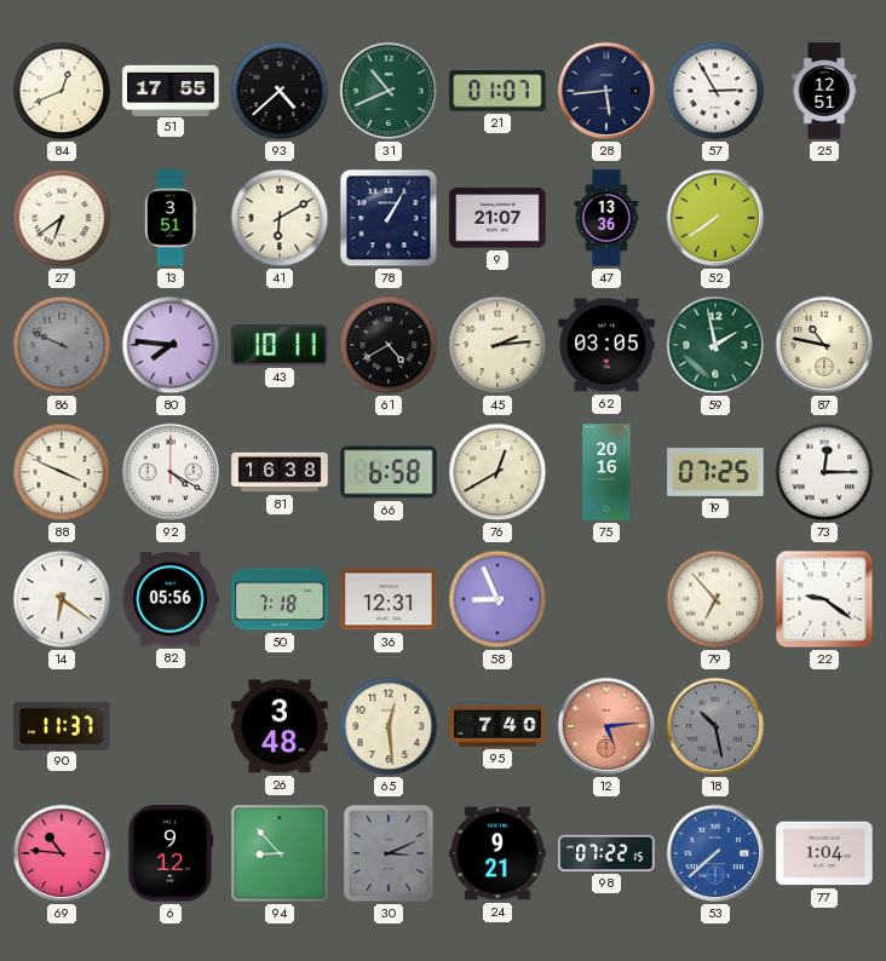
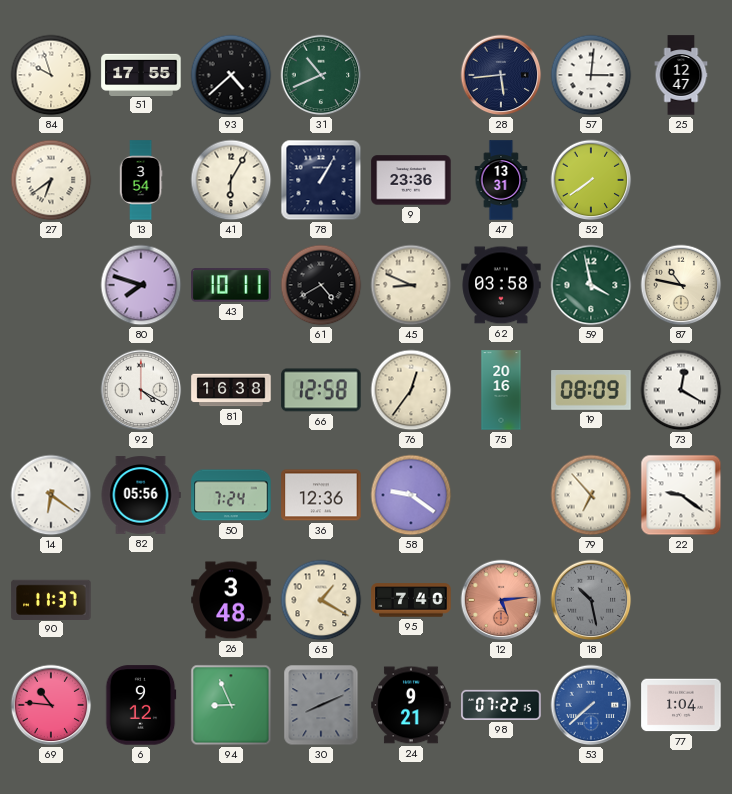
84: 12:41 -> 9:57 (51, 75)
21: 01:07 -> none (497, 91)
57: 2:55 -> 3:01 (591, 75)
25: 12:51 -> 12:47 (681, 75)
13: 3:51 -> 3:54 (141, 180)
41: 6:10 -> 6:05 (231, 180)
9: 21:07 -> 23:36 (411, 180)
47: 13:36 -> 13:31 (501, 180)
86: 9:49 -> none (62, 345)
80: 7:46 -> 7:48 (141, 285)
45: 2:14 -> 8:49 (411, 285)
62: 03:05 -> 03:58 (501, 285)
59: 1:58 -> 3:58 (591, 285)
88: 3:49 -> none (62, 472)
66: 6:58 -> 12:58 (321, 390)
76: 12:40 -> 12:36 (411, 390)
19: 07:25 -> 08:09 (591, 391)
73: 12:15 -> 12:20 (681, 390)
50: 7:18 -> 7:24 (231, 495)
36: 12:31 -> 12:36 (321, 495)
58: 8:56 -> 9:21 (411, 495)
65: 12:29 -> 1:20 (321, 600)
94: 8:53 -> 8:56 (231, 705)
30: 3:11 -> 8:11 (321, 705)
